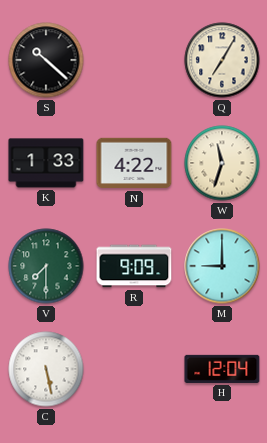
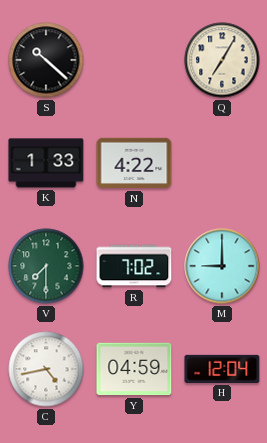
W: 11:33 -> none (222, 163)
R: 9:09 -> 7:02 (134, 266)
C: 5:28 -> 4:43 (46, 369)
Y: none -> 04:59 (134, 369)
